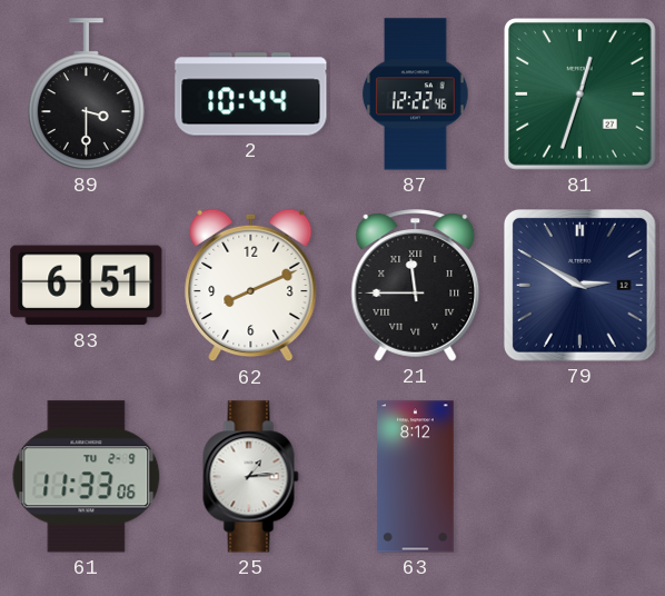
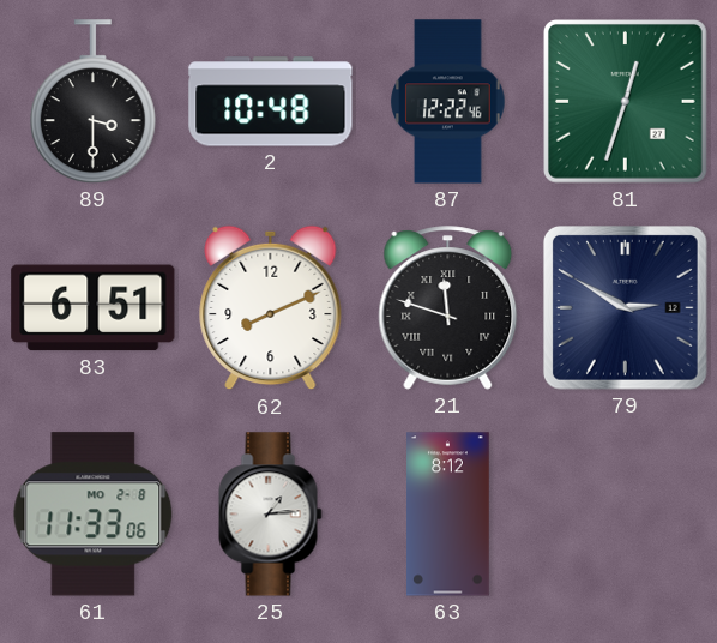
2: 10:44 -> 10:48 (271, 102)
21: 11:45 -> 11:48 (448, 308)
61 date: TU 2-9 -> MO 2-8 (94, 515)
